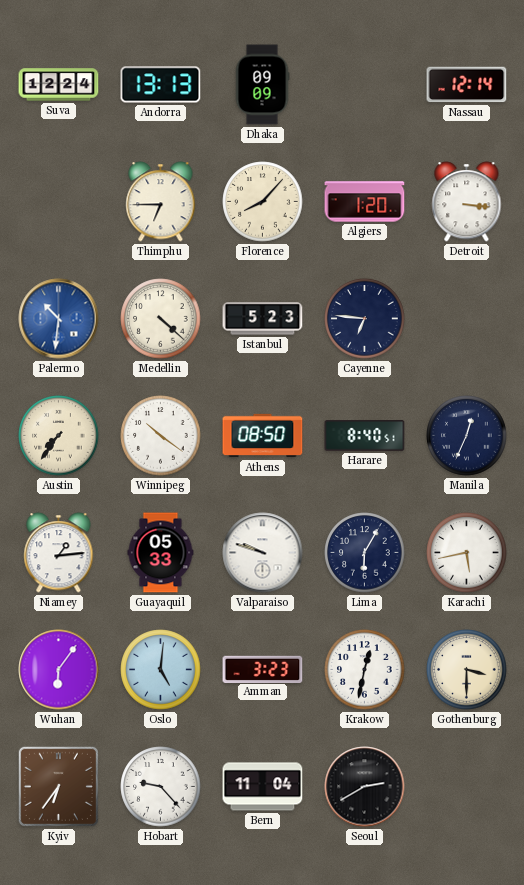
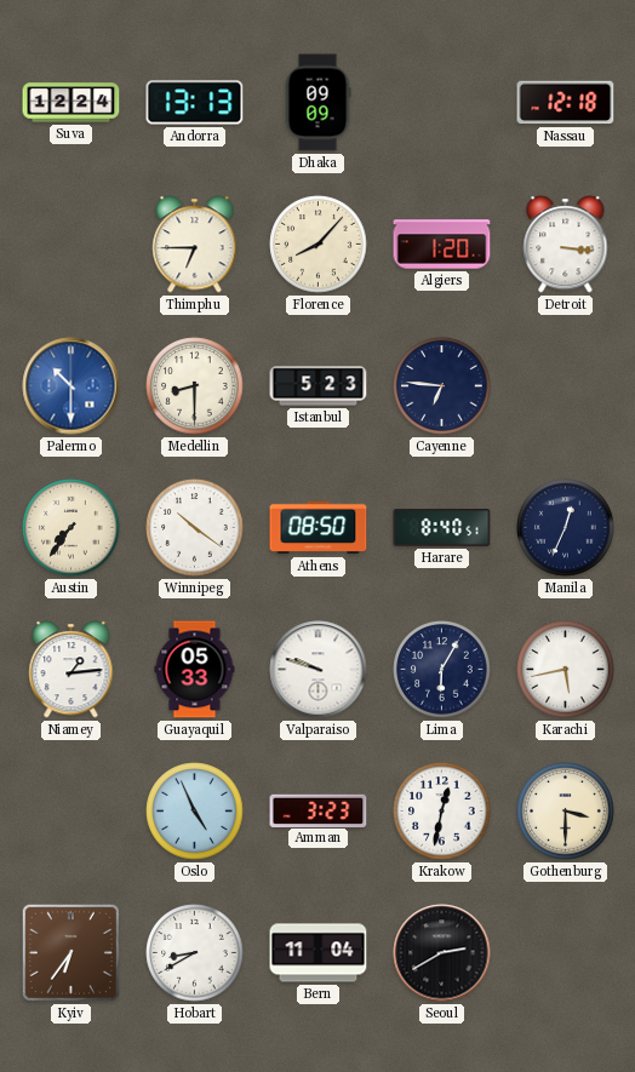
Nassau: 12:14 -> 12:18 (566, 103)
Palermo: 10:31 -> 10:30 (71, 386)
Medellin: 4:22 -> 8:30 (195, 386)
Wuhan: 6:06 -> none (59, 670)
Oslo: 5:01 -> 4:56 (195, 812)
Hobart: 9:23 -> 8:40 (195, 953)
